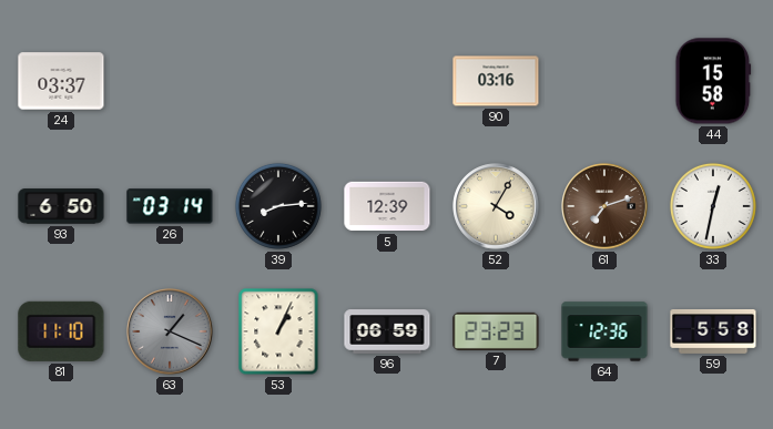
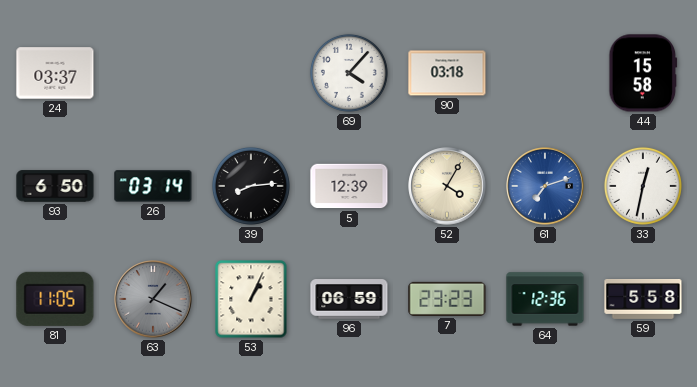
69: none -> 4:07 (349, 73)
90: 03:16 -> 03:18 (447, 73)
61 dial: brown -> blue (545, 186)
81: 11:10 -> 11:05 (55, 299)
